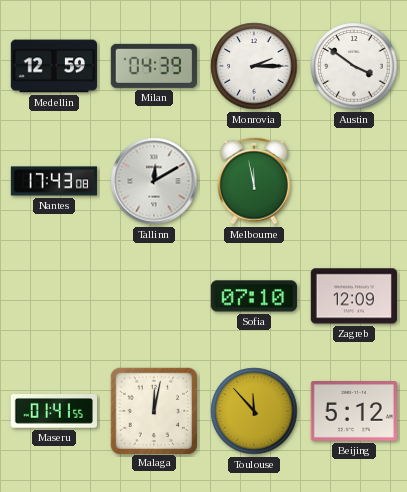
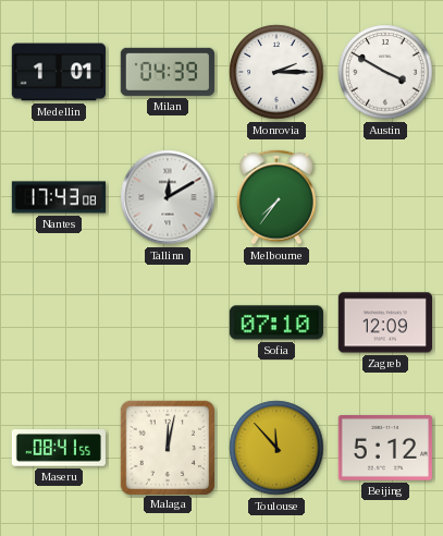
Medellin: 12:59 -> 1:01 (58, 72)
Austin: 3:51 -> 3:50 (385, 72)
Melbourne: 11:58 -> 7:36 (276, 197)
Maseru: 01:41 -> 08:41 (59, 448)
